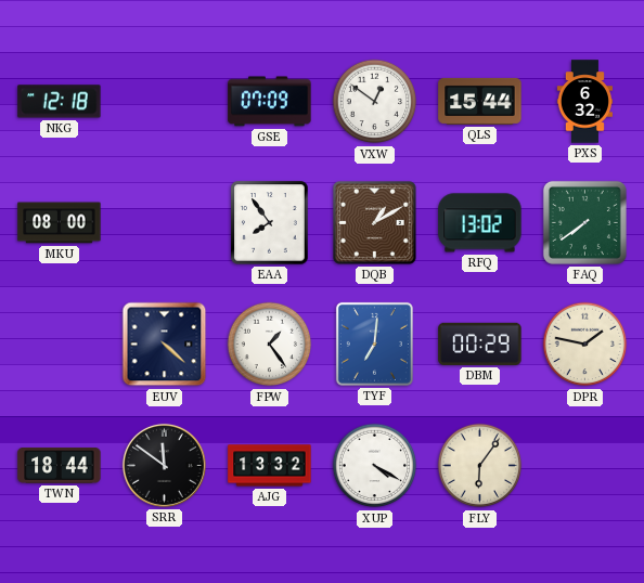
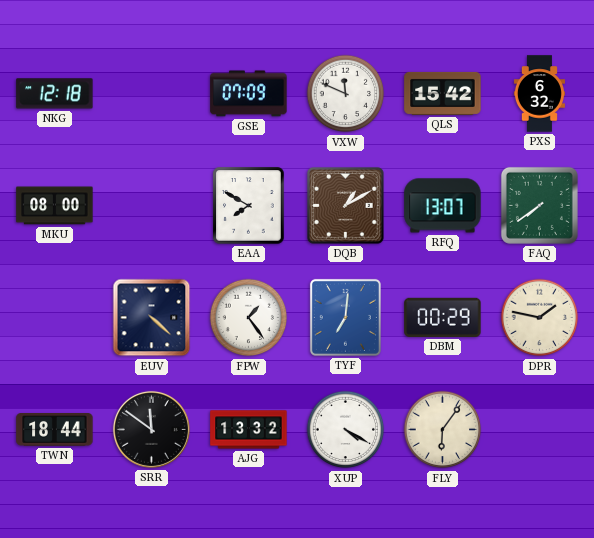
VXW: 12:51 -> 11:49 (346, 94)
QLS: 15:44 -> 15:42 (443, 93)
EAA: 7:54 -> 7:50 (249, 206)
RFQ: 13:02 -> 13:07 (443, 206)
